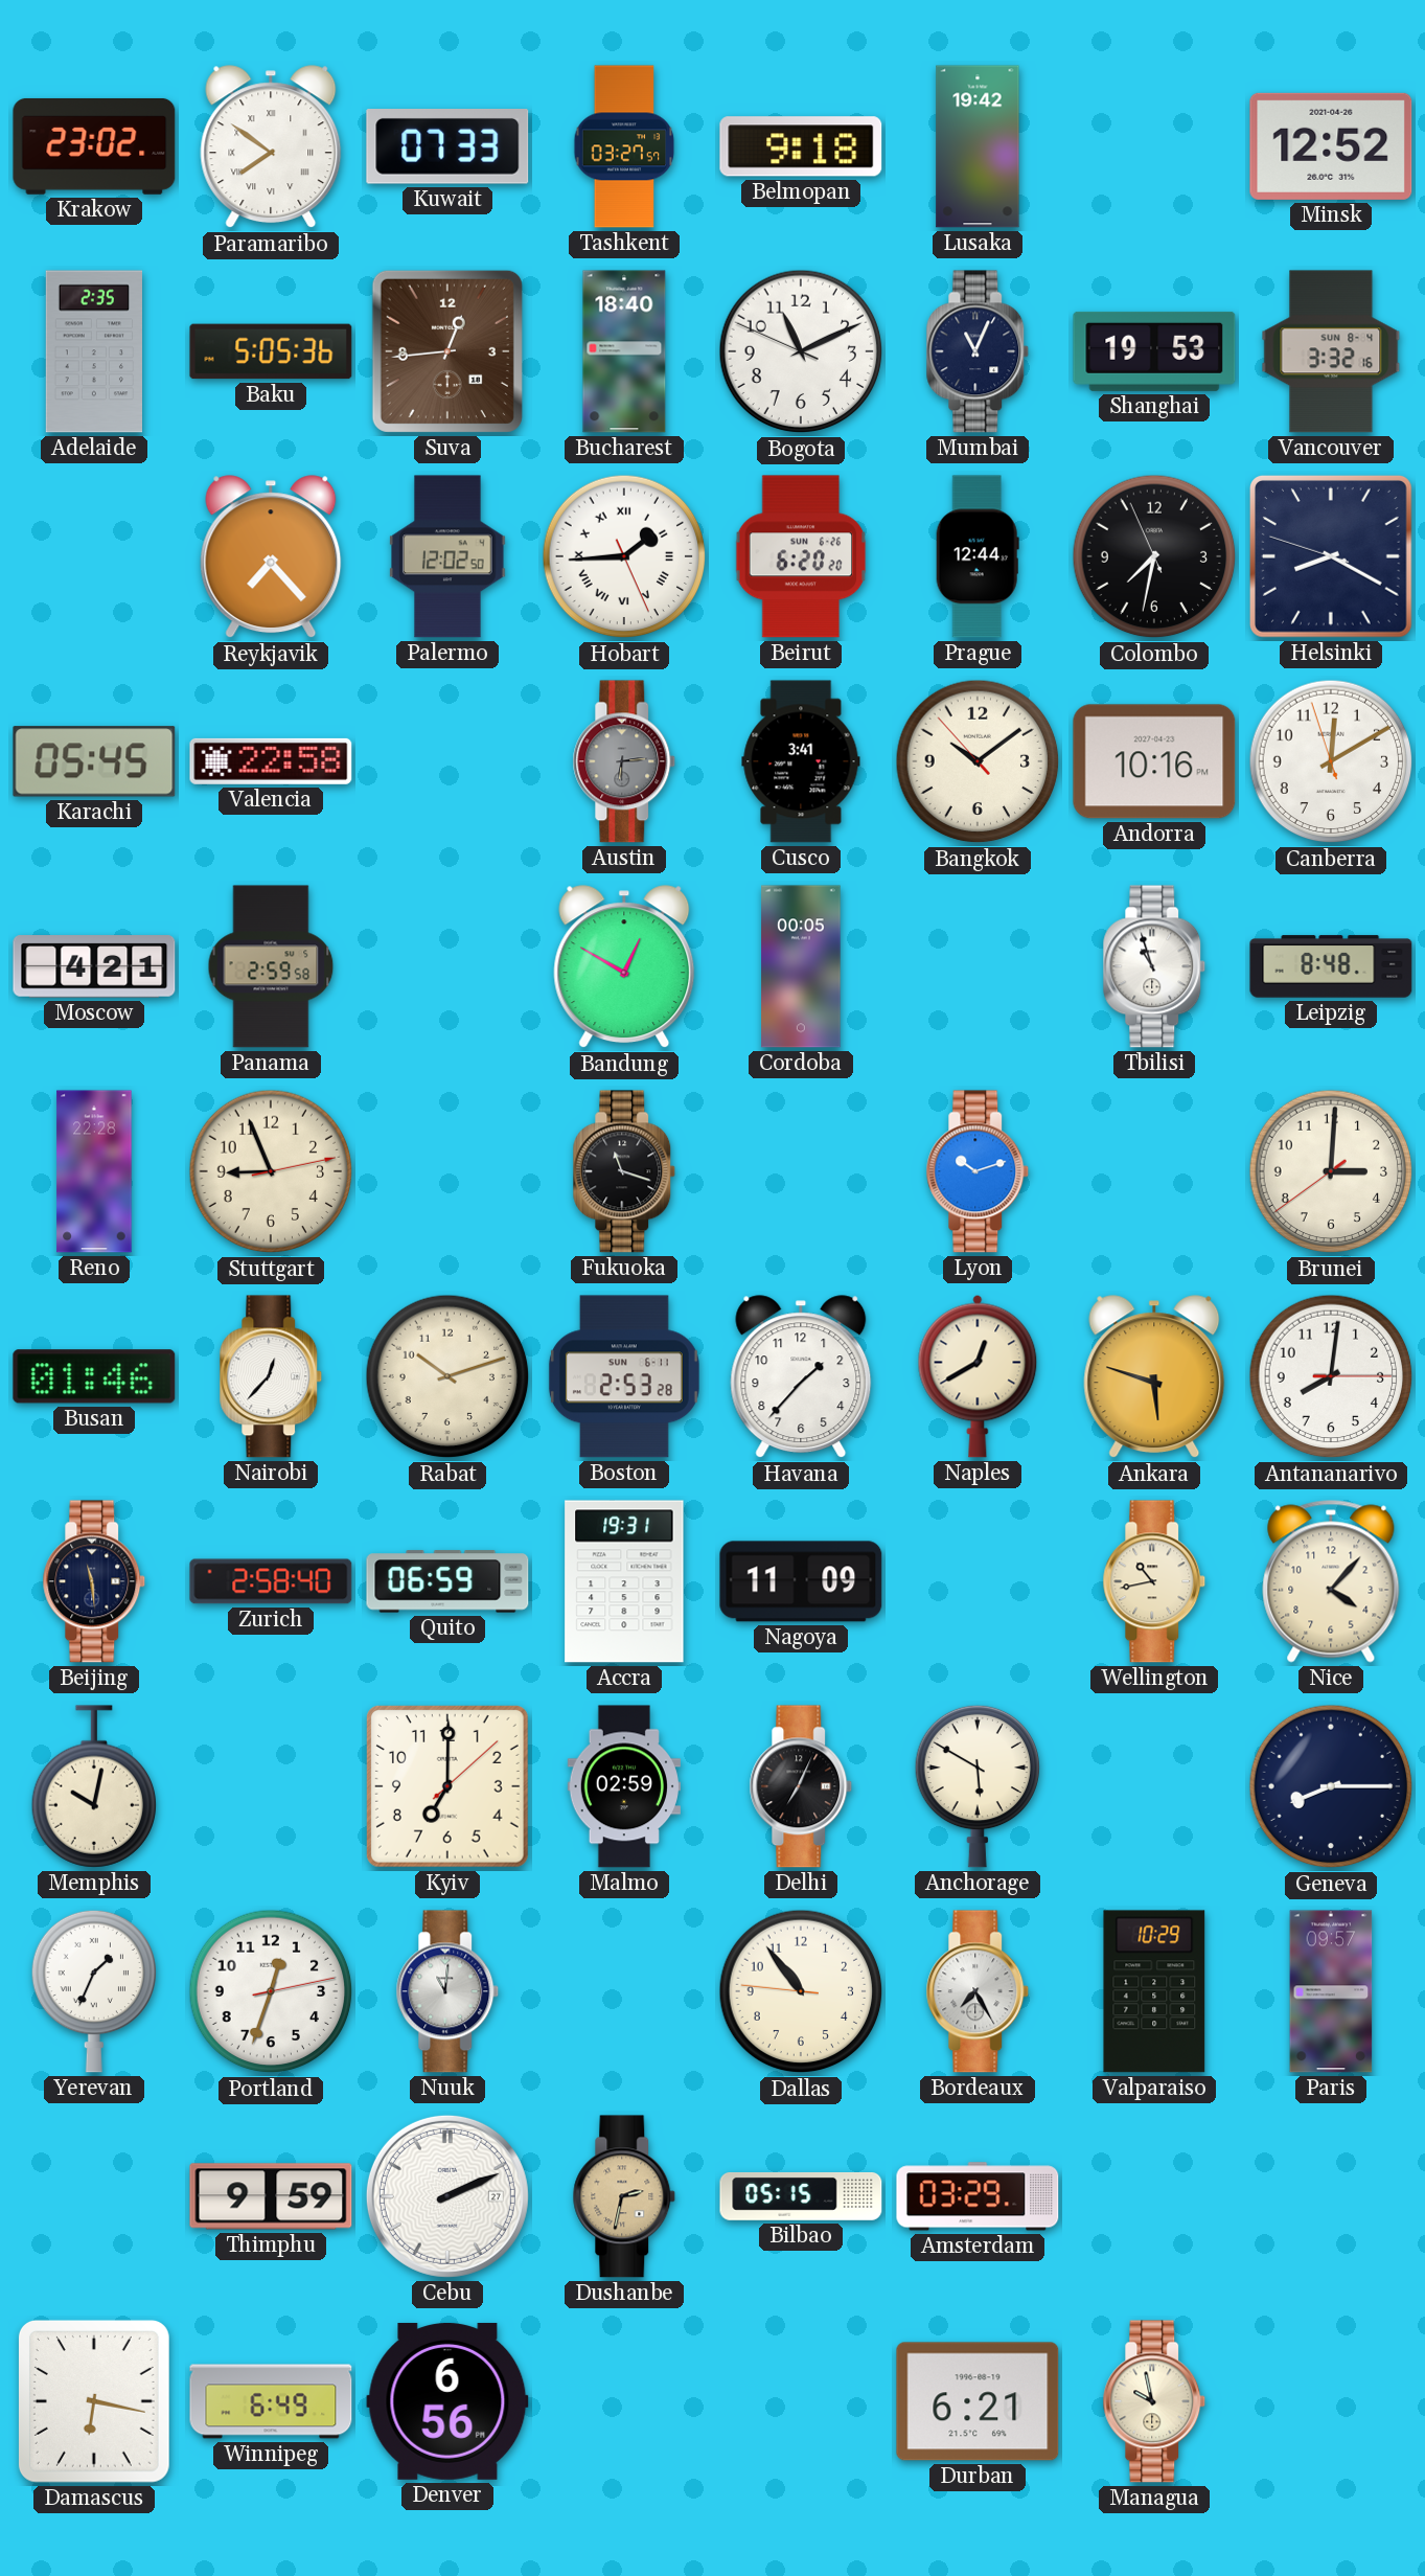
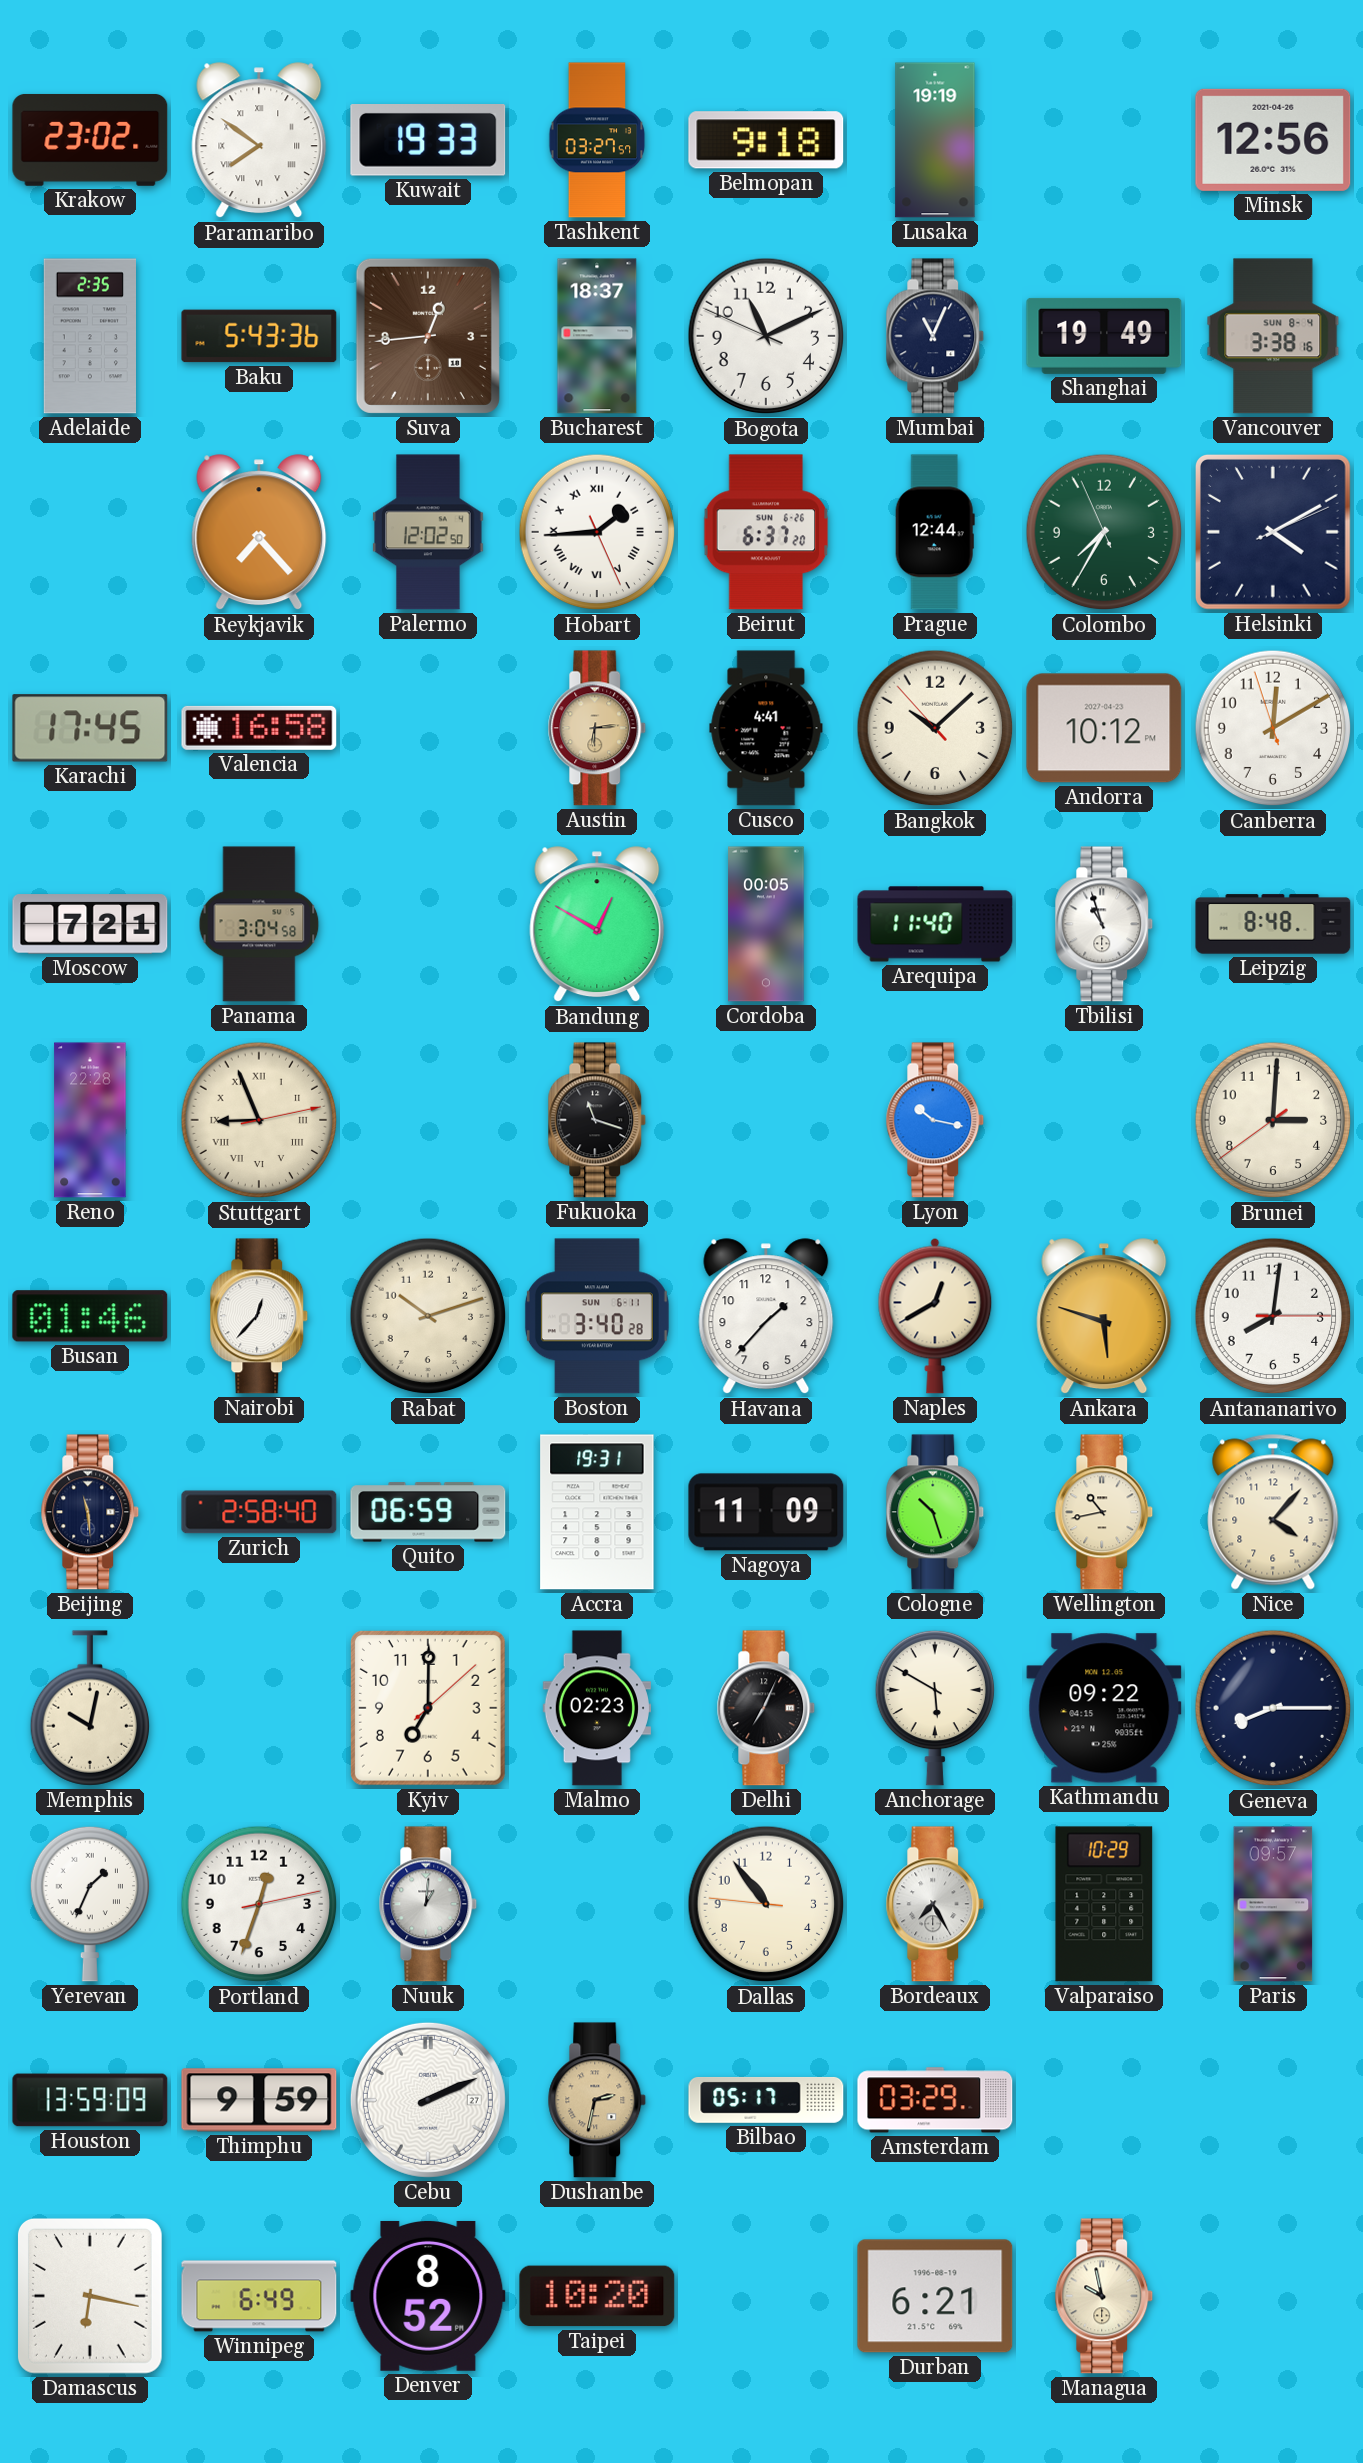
Kuwait: 07:33 -> 19:33 (428, 141)
Lusaka: 19:42 -> 19:19 (935, 140)
Minsk: 12:52 -> 12:56 (1273, 140)
Baku: 5:05 -> 5:43 (259, 336)
Bucharest: 18:40 -> 18:37 (597, 336)
Shanghai: 19:53 -> 19:49 (1104, 336)
Vancouver: 3:32 -> 3:38 (1273, 336)
Beirut: 6:20 -> 6:37 (766, 532)
Colombo: 7:31 -> 7:34 (1104, 532)
Colombo dial: black -> green (1104, 532)
Helsinki: 8:19 -> 4:10 (1273, 532)
Karachi: 05:45 -> 17:45 (90, 728)
Valencia: 22:58 -> 16:58 (259, 728)
Austin dial: grey -> champagne (597, 728)
Cusco: 3:41 -> 4:41 (766, 728)
Bangkok: 10:08 -> 10:07 (935, 728)
Andorra: 10:16 -> 10:12 (1104, 728)
Moscow: 4:21 -> 7:21 (90, 924)
Panama: 2:59 -> 3:04 (259, 924)
Arequipa: none -> 11:40 (935, 924)
Stuttgart numerals: Arabic -> Roman (259, 1120)
Lyon: 10:12 -> 10:17 (935, 1120)
Boston: 2:53 -> 3:40 (597, 1316)
Cologne: none -> 10:27 (935, 1512)
Malmo: 02:59 -> 02:23 (596, 1708)
Kathmandu: none -> 09:22 (1104, 1708)
Nuuk: 11:01 -> 1:01 (428, 1904)
Houston: none -> 13:59 (90, 2100)
Bilbao: 05:15 -> 05:17 (766, 2100)
Denver: 6:56 -> 8:52 (428, 2296)
Taipei: none -> 10:20 (597, 2296)
